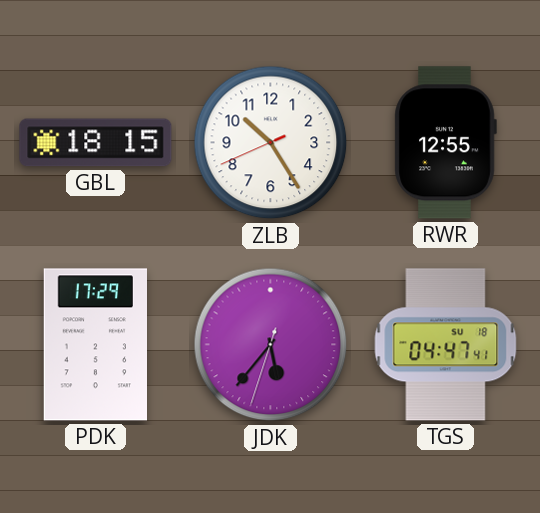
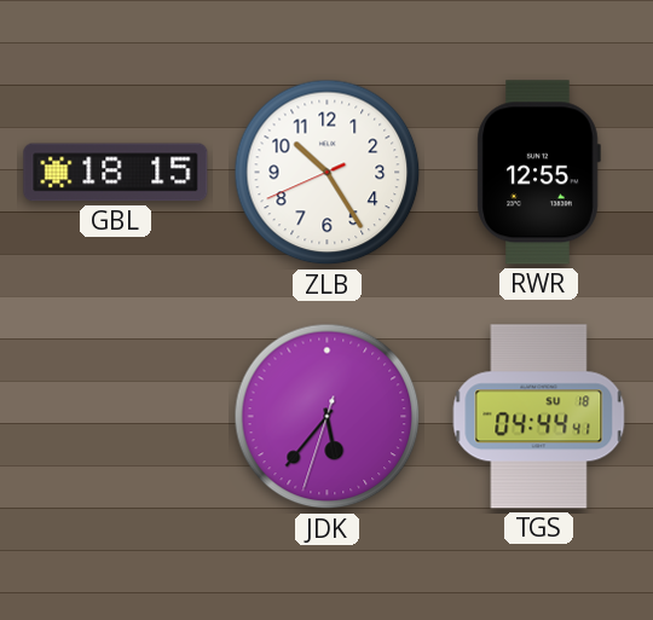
PDK: 17:29 -> none (95, 345)
TGS: 04:47 -> 04:44 (539, 417)
